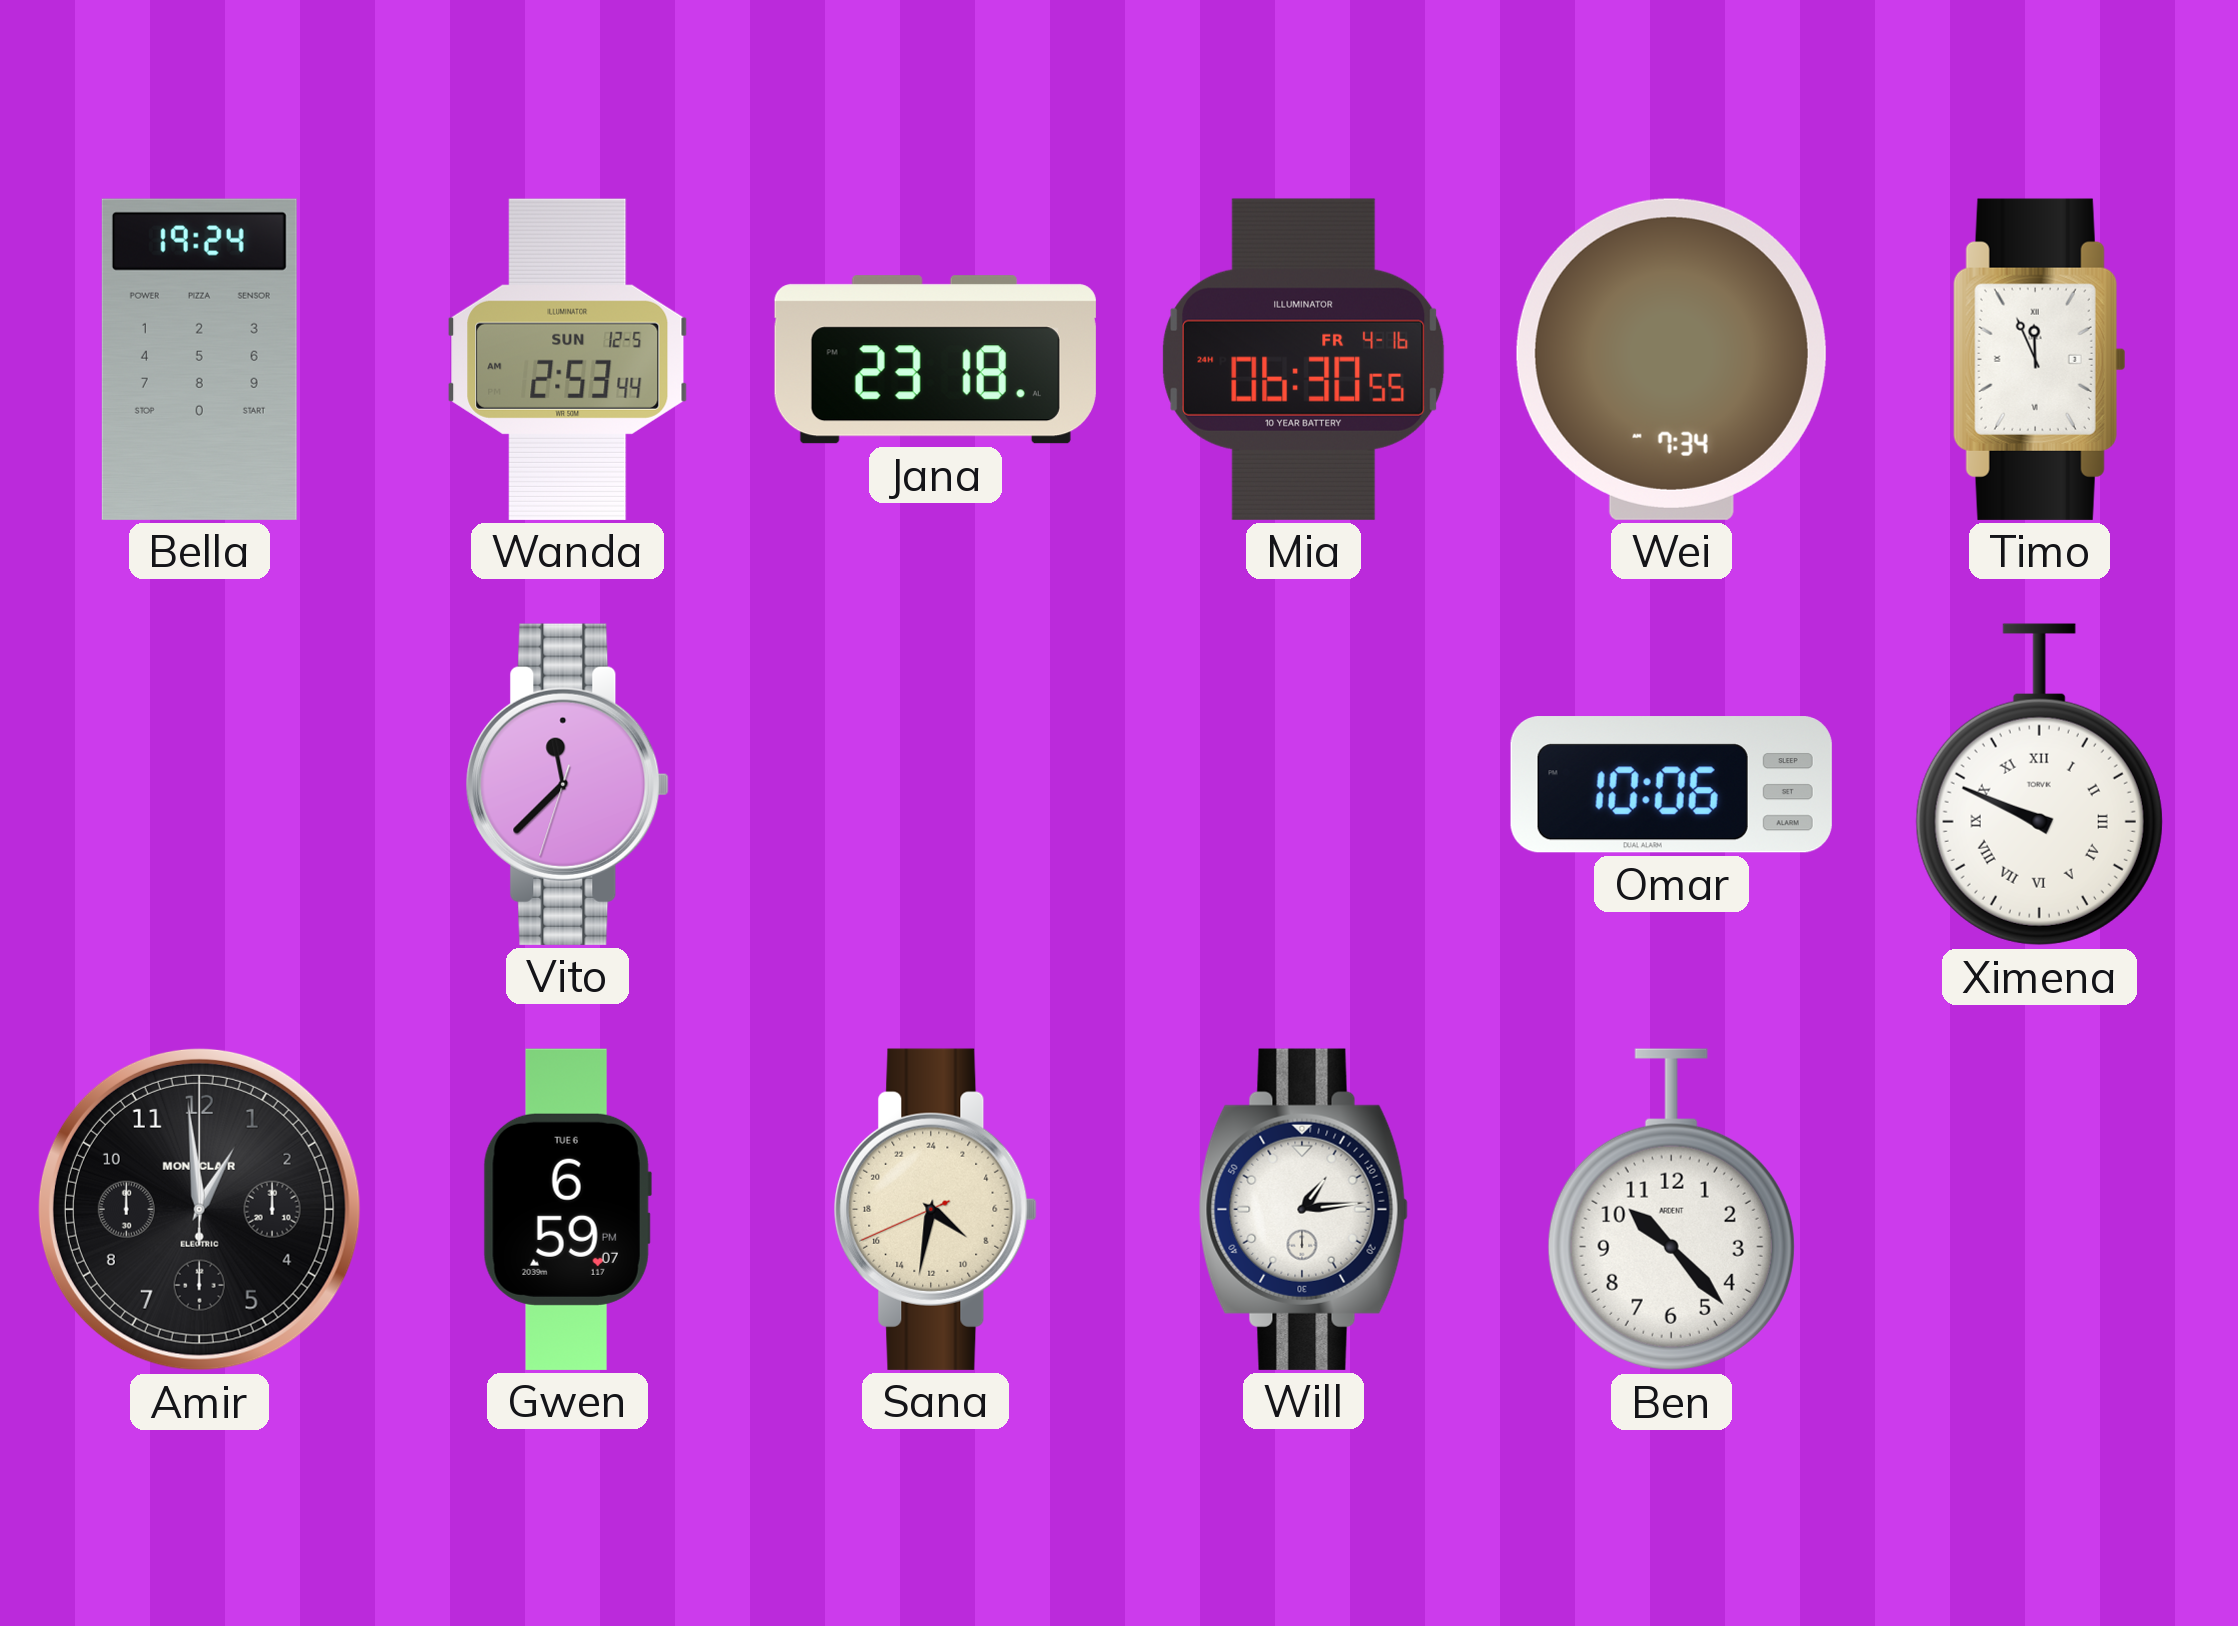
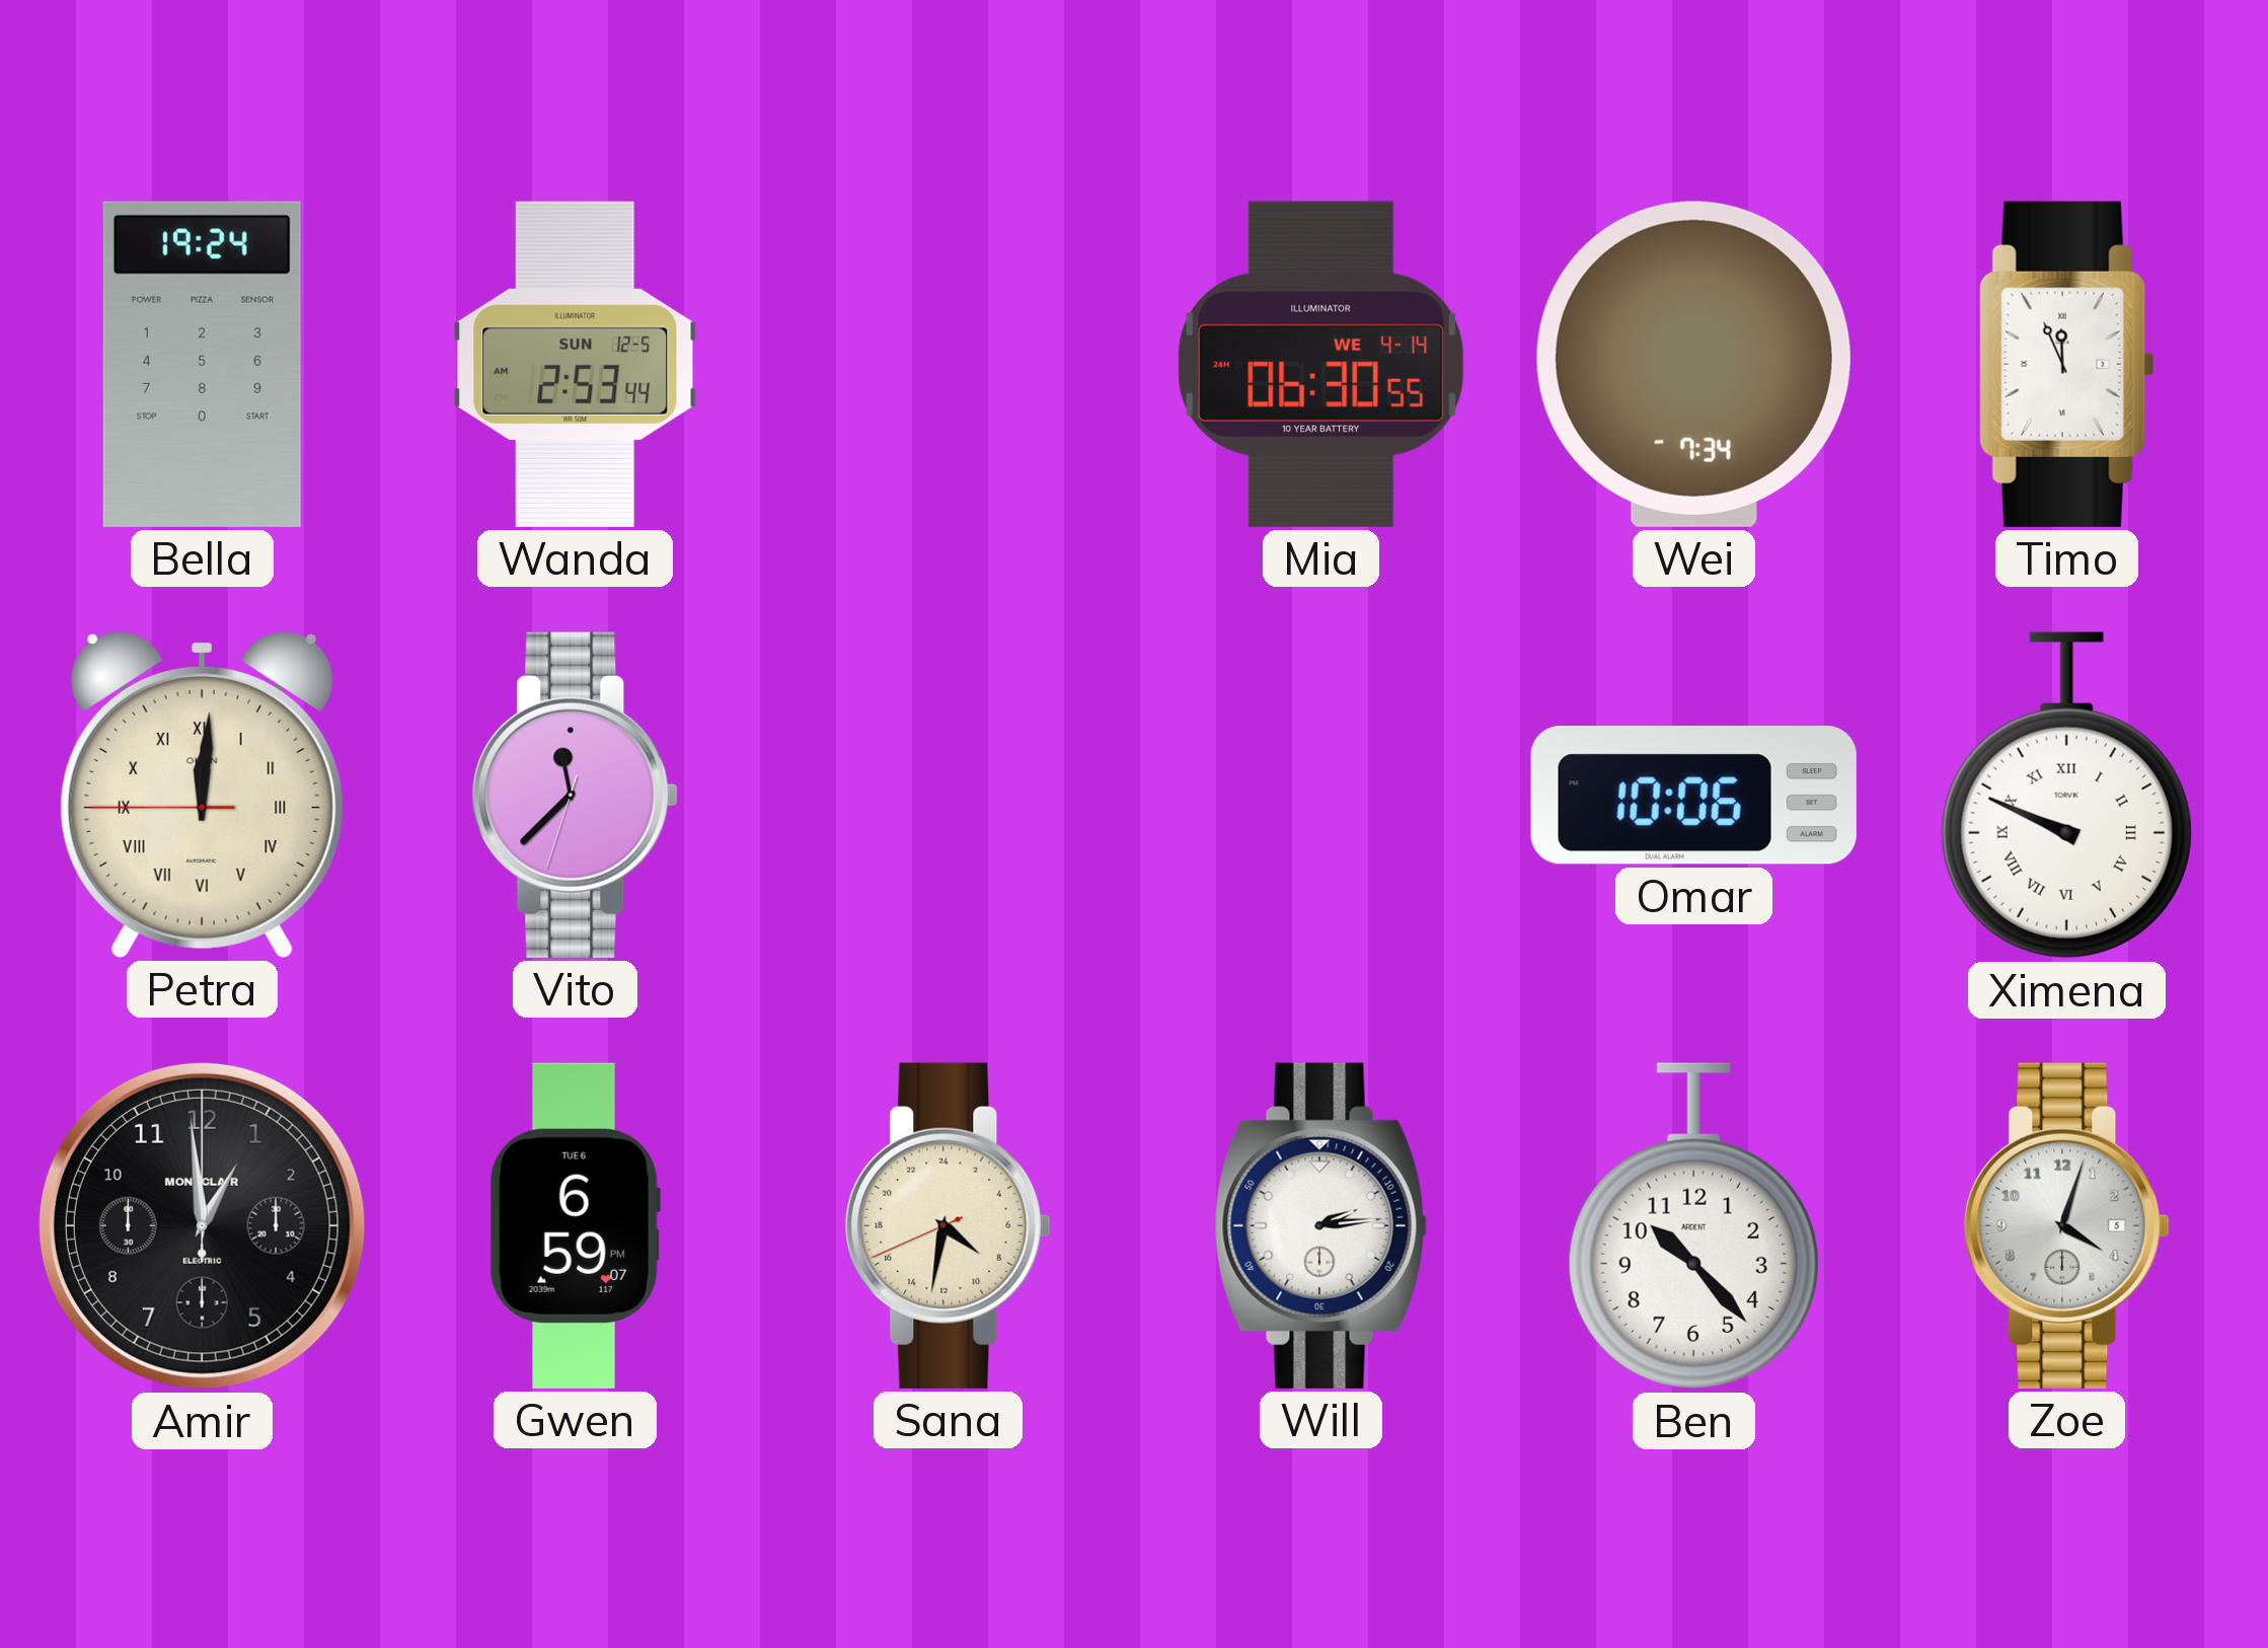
Jana: 23:18 -> none (935, 360)
Mia date: FR 4-16 -> WE 4-14 (1321, 364)
Petra: none -> 12:00 (202, 795)
Will: 1:14 -> 2:14 (1320, 1225)
Zoe: none -> 4:03 (2066, 1225)
